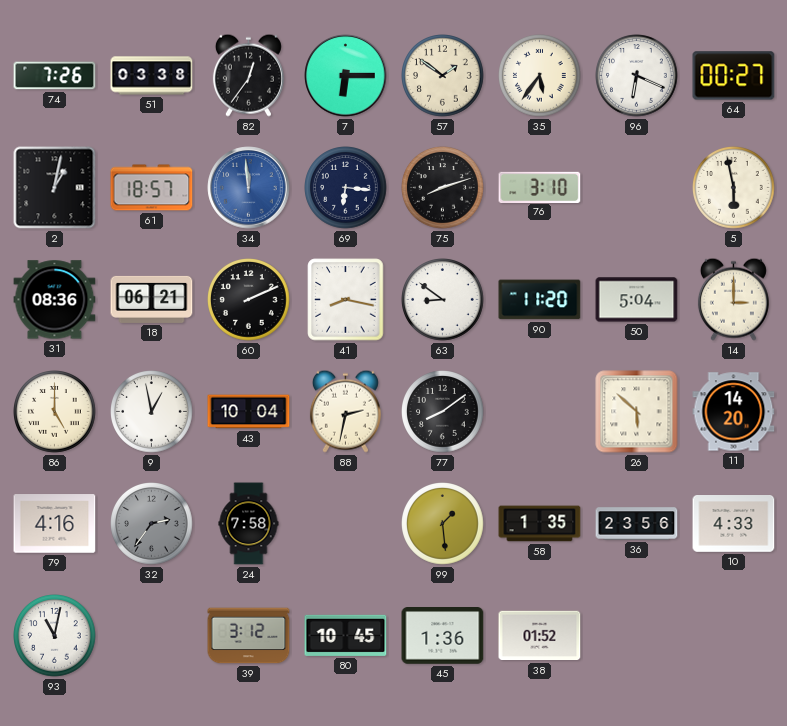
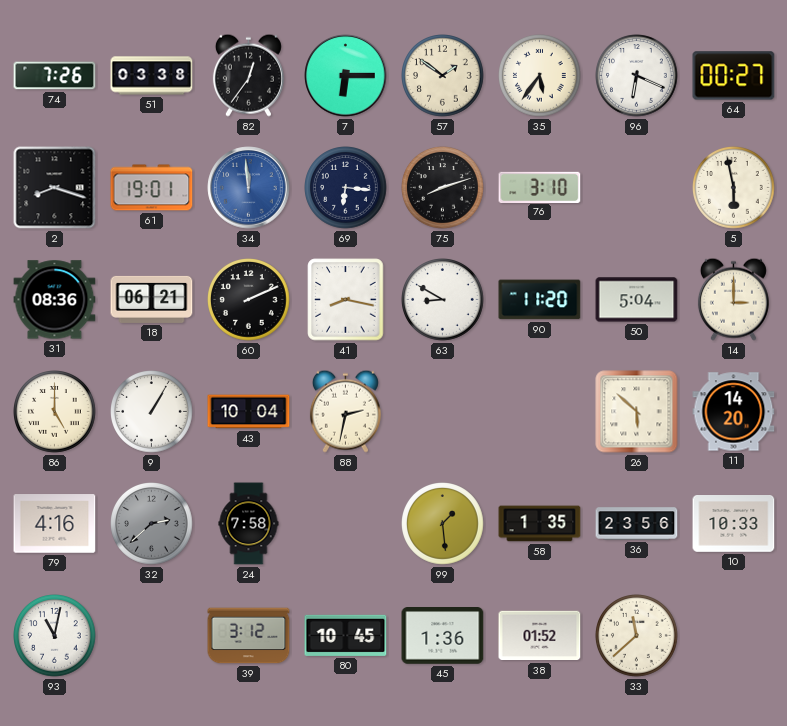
2: 1:02 -> 8:18 (55, 188)
61: 18:57 -> 19:01 (152, 188)
63: 8:51 -> 8:50 (443, 300)
9: 12:58 -> 1:05 (152, 412)
77: 8:09 -> none (443, 412)
32: 2:36 -> 2:38 (152, 524)
10: 4:33 -> 10:33 (734, 524)
33: none -> 11:38 (637, 636)
